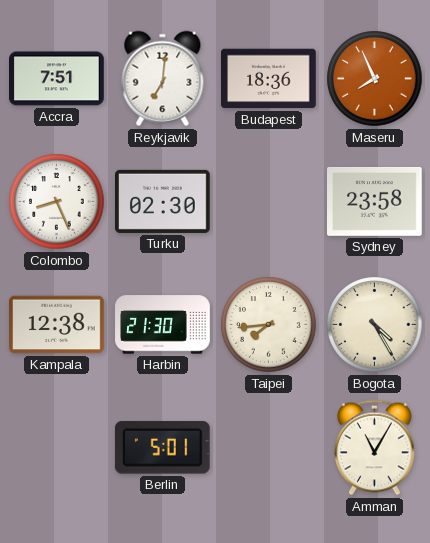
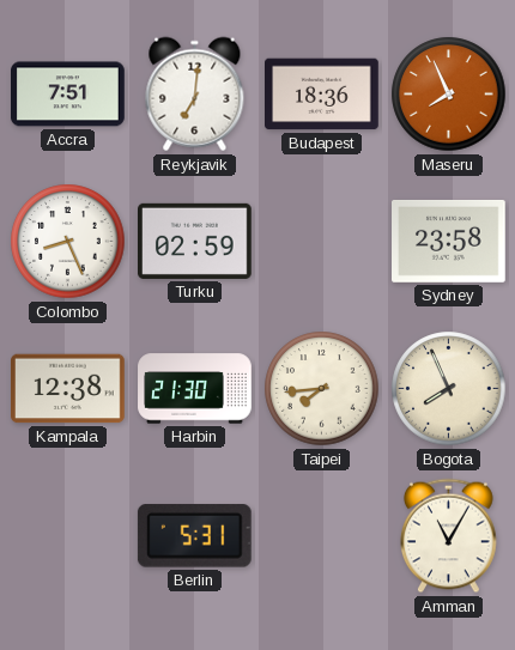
Turku: 02:30 -> 02:59 (195, 241)
Bogota: 4:25 -> 7:56 (449, 389)
Berlin: 5:01 -> 5:31 (194, 536)
